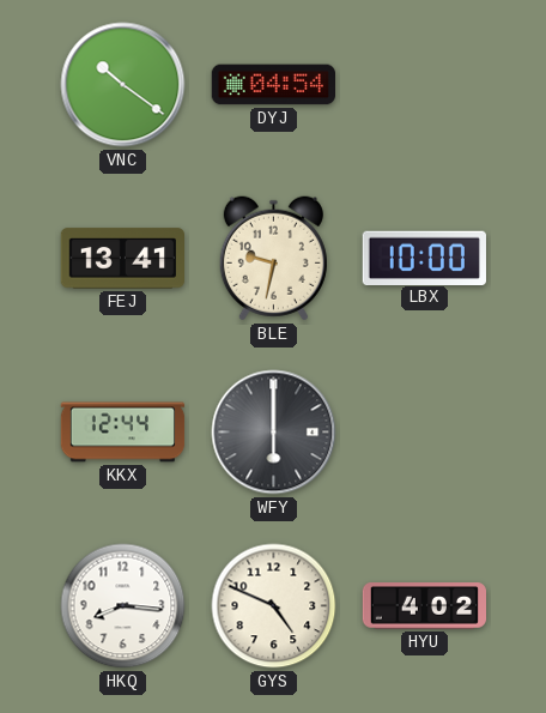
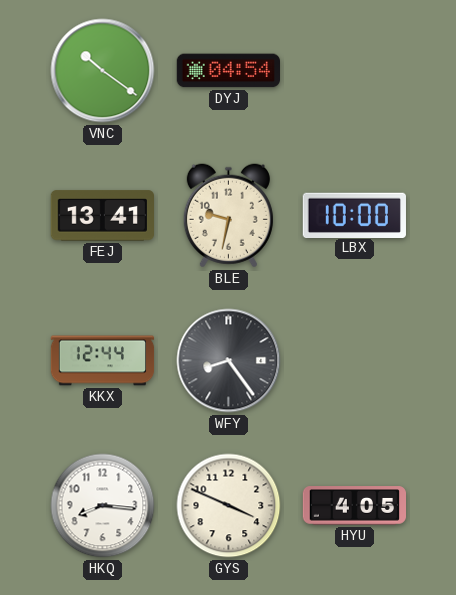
WFY: 6:00 -> 8:24 (229, 361)
GYS: 4:49 -> 3:49 (229, 506)
HYU: 4:02 -> 4:05 (355, 506)
